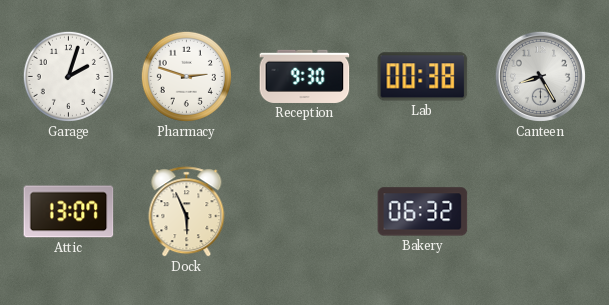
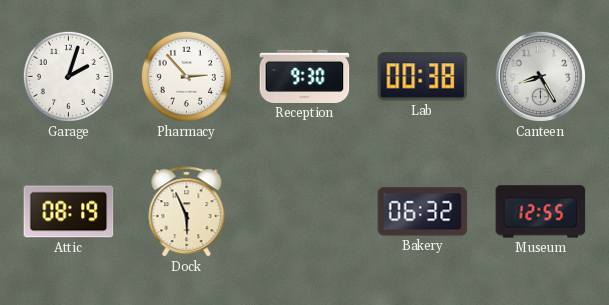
Pharmacy: 2:48 -> 2:53 (186, 76)
Attic: 13:07 -> 08:19 (69, 212)
Museum: none -> 12:55 (541, 212)
